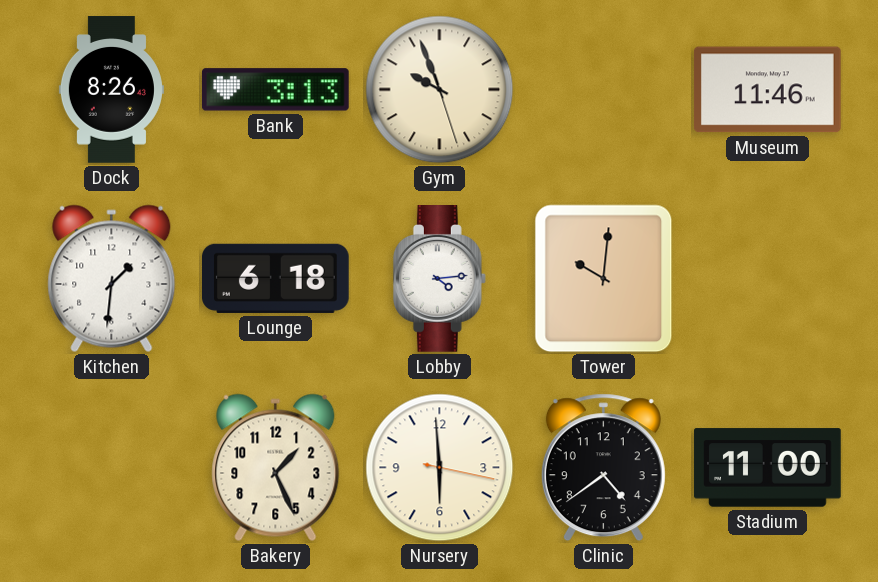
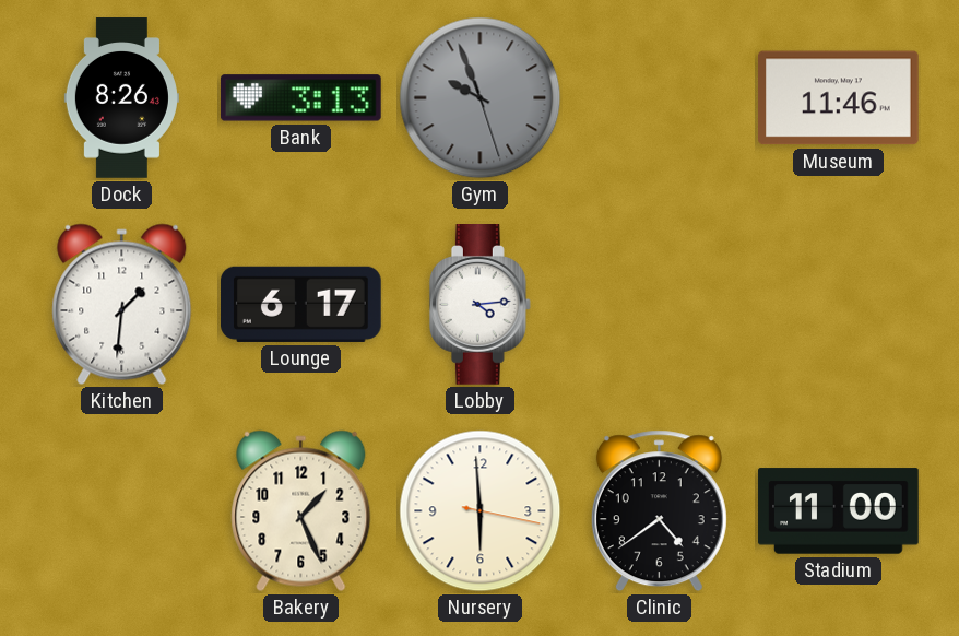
Gym dial: cream -> grey (481, 98)
Lounge: 6:18 -> 6:17 (301, 304)
Tower: 10:01 -> none (604, 279)
